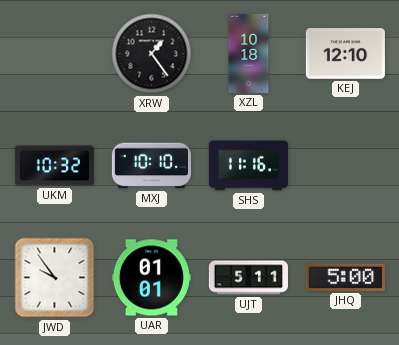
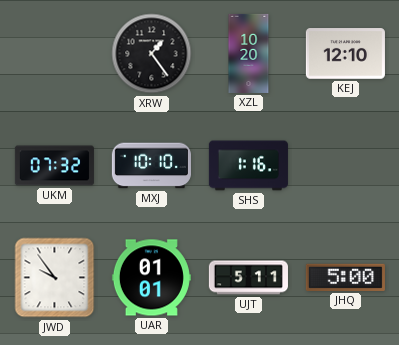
XZL: 10:18 -> 10:20 (249, 53)
UKM: 10:32 -> 07:32 (54, 166)
SHS: 11:16 -> 1:16 (248, 166)
